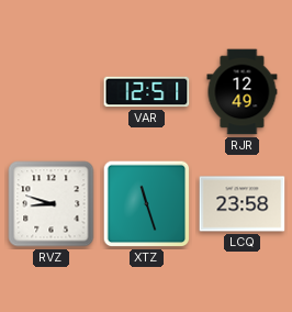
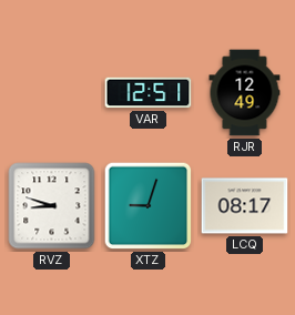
XTZ: 11:27 -> 9:03 (149, 206)
LCQ: 23:58 -> 08:17 (245, 206)
